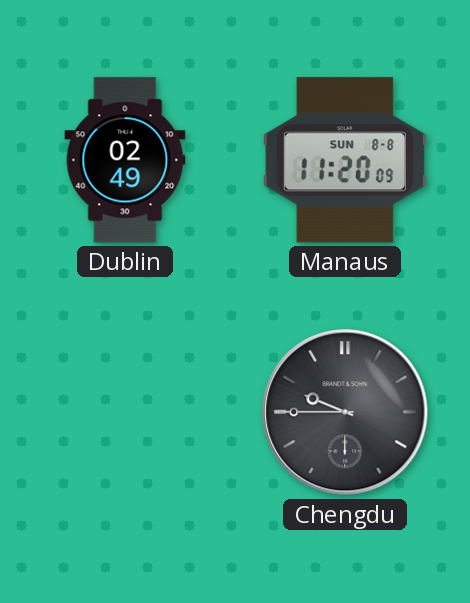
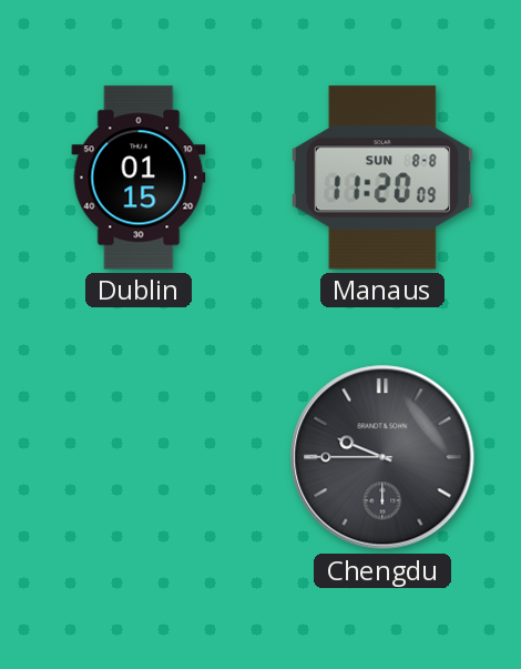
Dublin: 02:49 -> 01:15 (139, 178)
